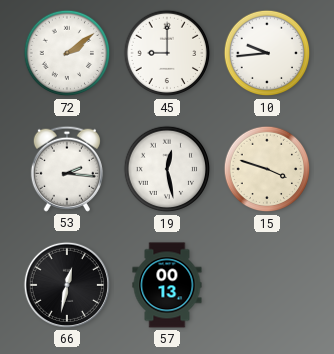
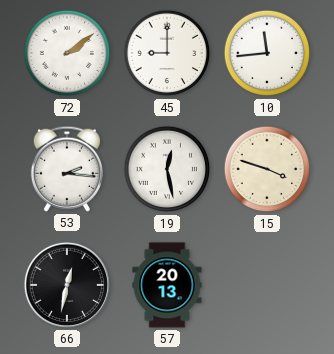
10: 9:44 -> 11:44 (267, 53)
57: 00:13 -> 20:13 (167, 285)
